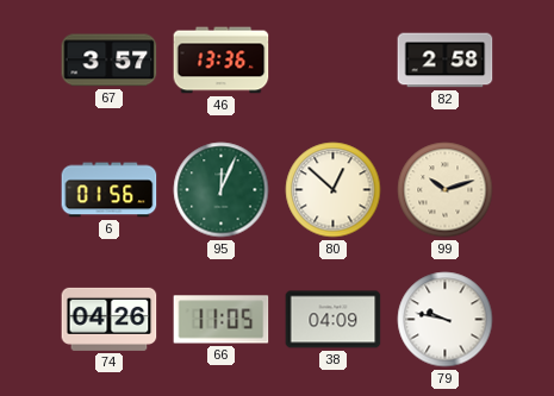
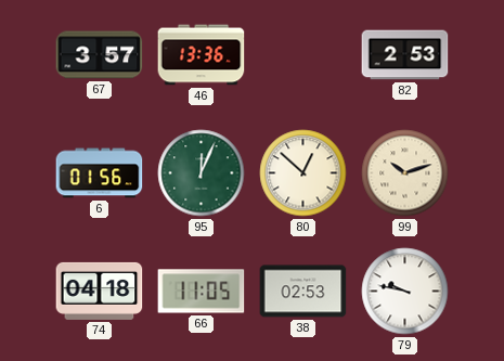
82: 2:58 -> 2:53 (405, 55)
74: 04:26 -> 04:18 (100, 291)
38: 04:09 -> 02:53 (303, 292)
